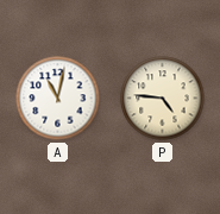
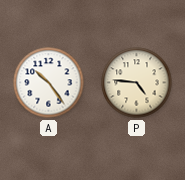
A: 11:02 -> 10:24 (49, 83)
